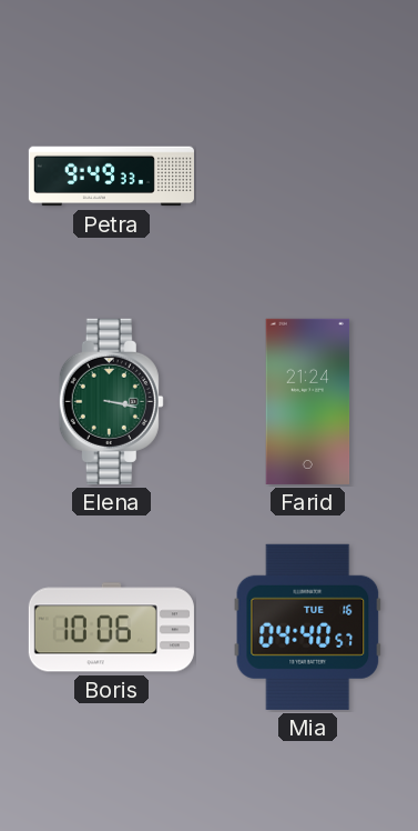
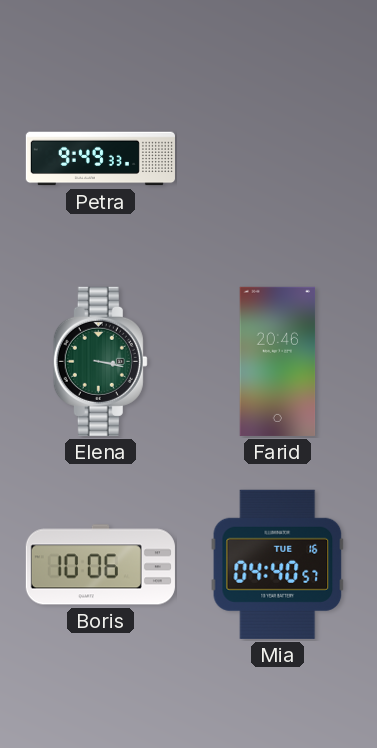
Farid: 21:24 -> 20:46 (278, 361)
